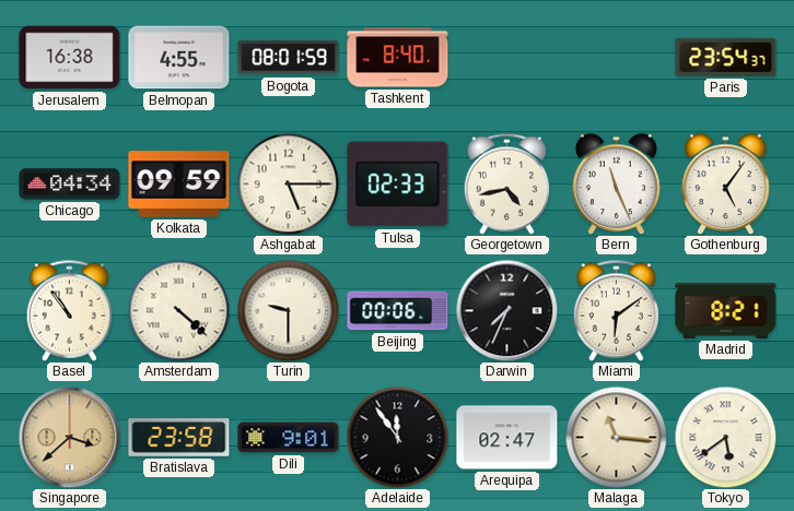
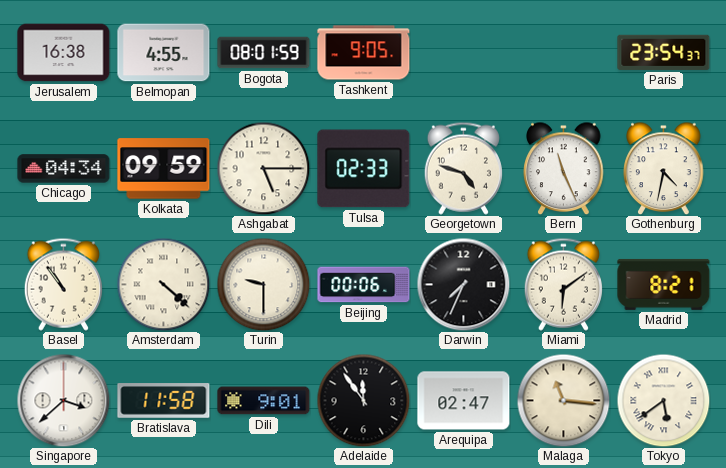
Tashkent: 8:40 -> 9:05 (364, 53)
Georgetown: 4:43 -> 4:48 (463, 168)
Gothenburg: 5:06 -> 4:32 (664, 168)
Singapore dial: champagne -> white (63, 400)
Bratislava: 23:58 -> 11:58 (164, 401)
